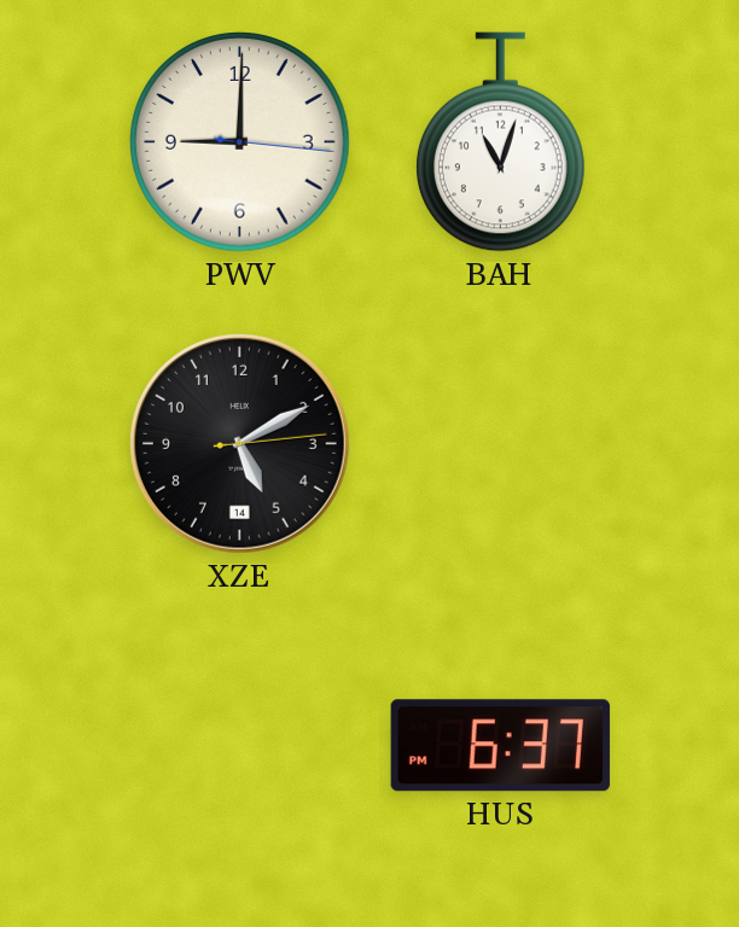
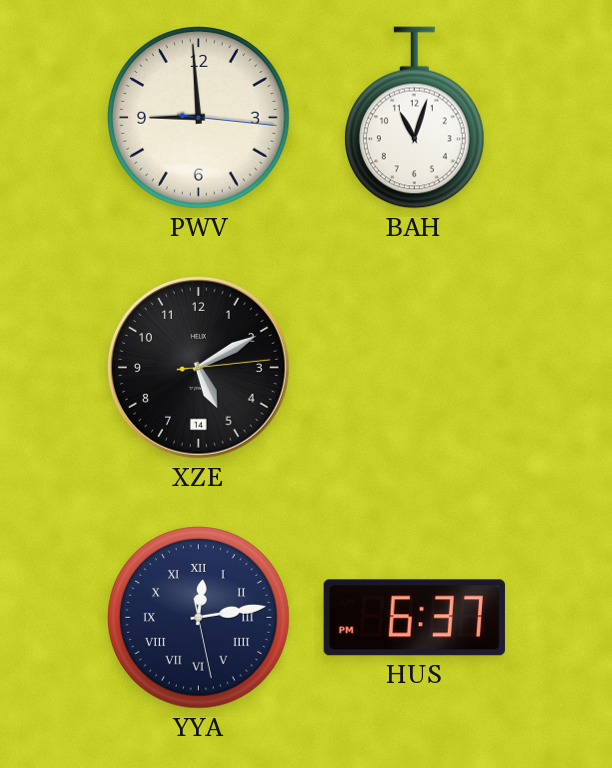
PWV: 9:00 -> 8:59 (199, 118)
YYA: none -> 12:13 (199, 618)
